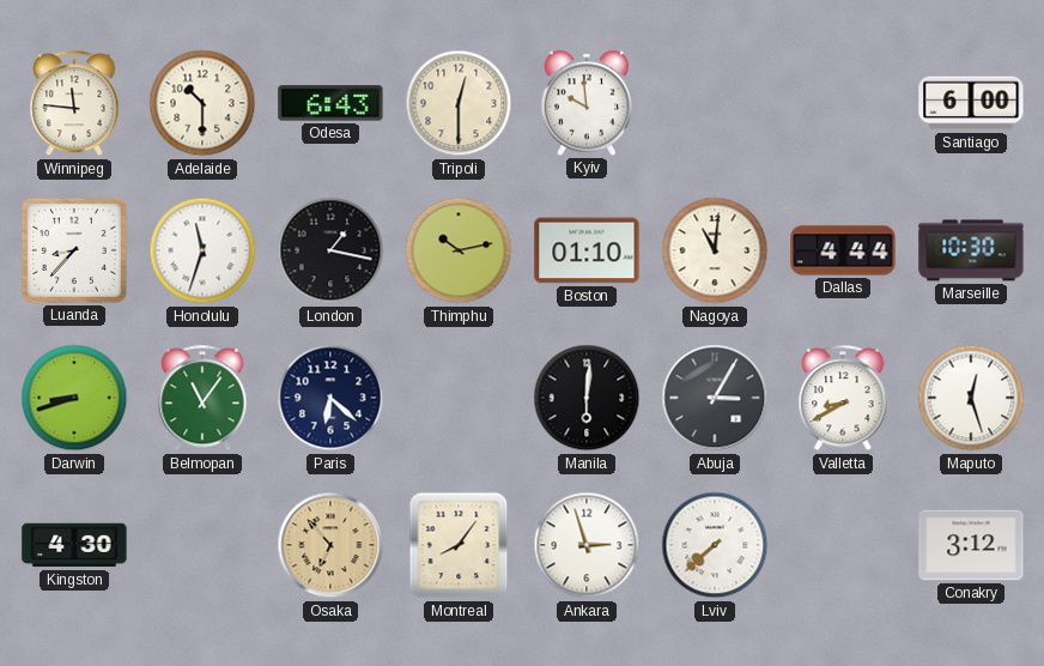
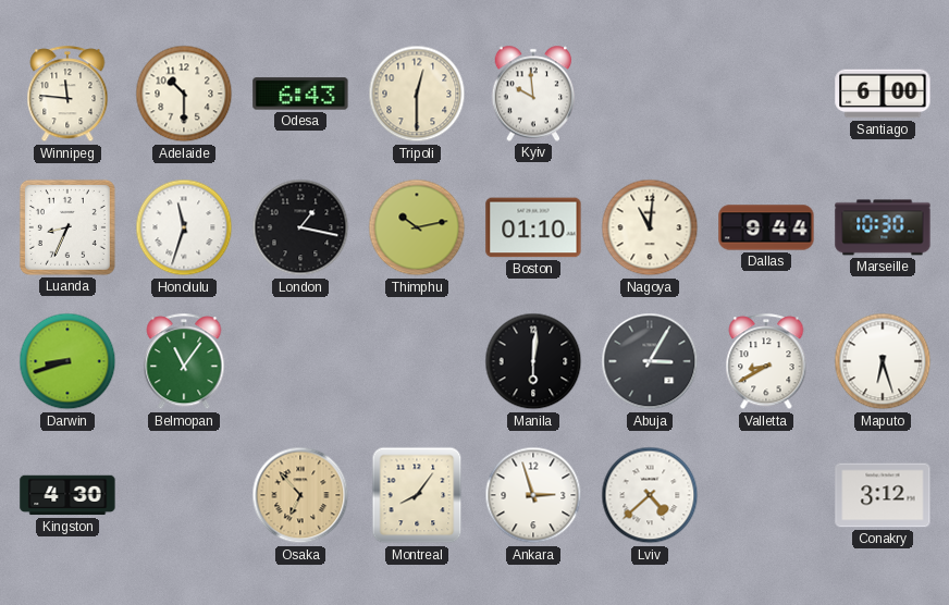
Luanda: 8:37 -> 8:34 (67, 227)
Dallas: 4:44 -> 9:44 (766, 227)
Paris: 6:22 -> none (330, 398)
Maputo: 12:27 -> 6:27 (883, 361)
Lviv: 7:38 -> 4:38 (650, 495)
